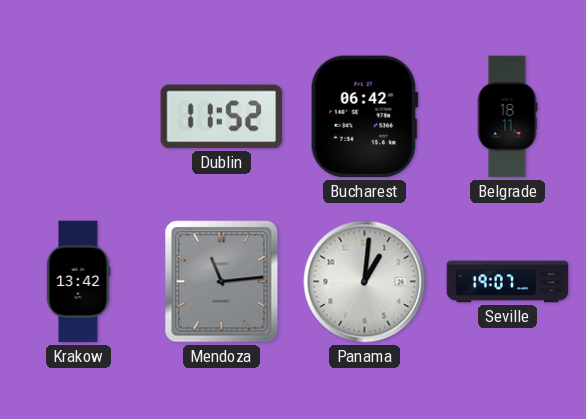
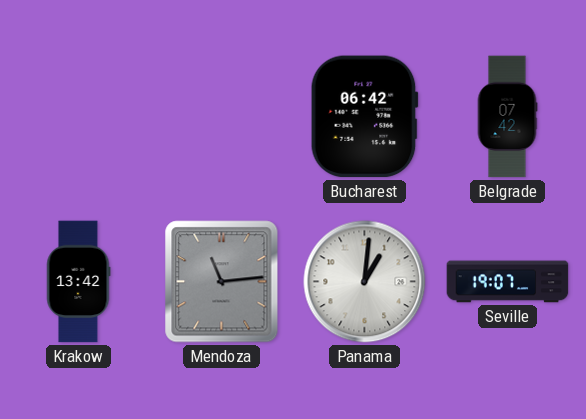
Dublin: 11:52 -> none (222, 117)
Belgrade: 18:11 -> 07:42 (507, 117)
